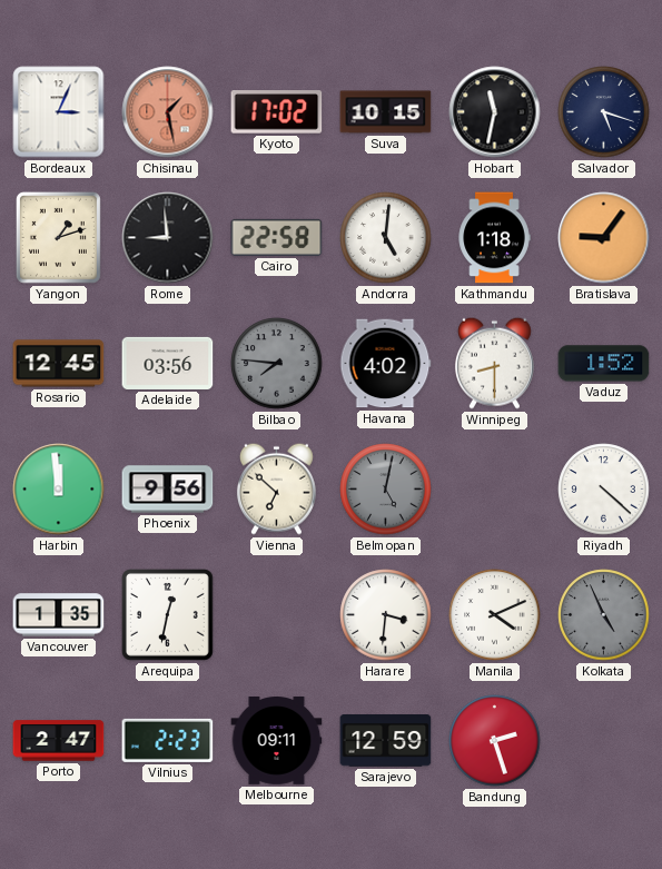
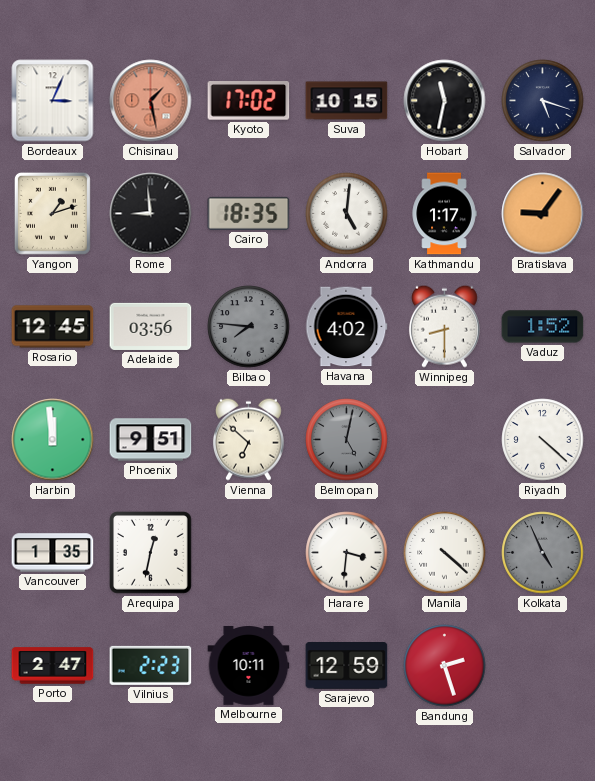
Cairo: 22:58 -> 18:35 (249, 213)
Kathmandu: 1:18 -> 1:17 (444, 214)
Phoenix: 9:56 -> 9:51 (151, 440)
Manila: 4:11 -> 4:22 (445, 553)
Melbourne: 09:11 -> 10:11 (249, 666)
